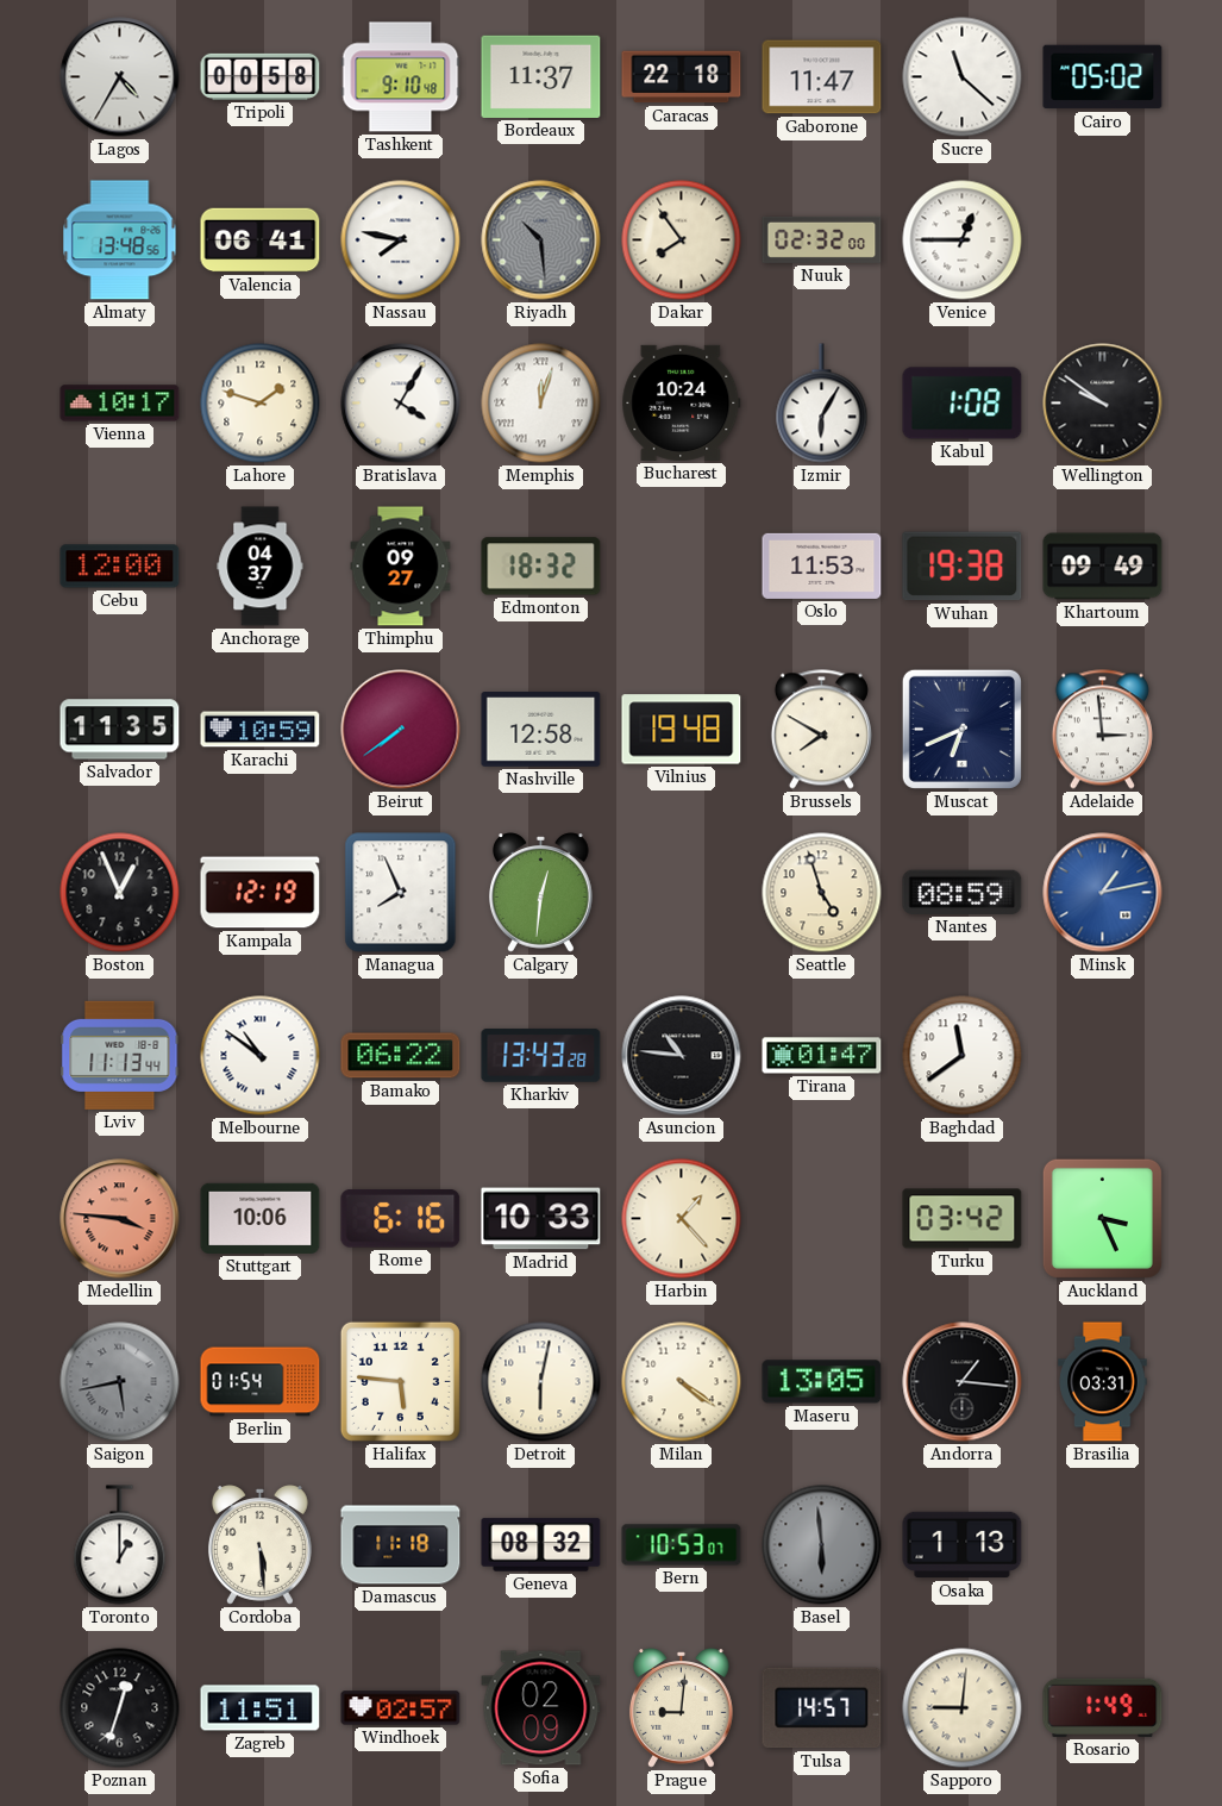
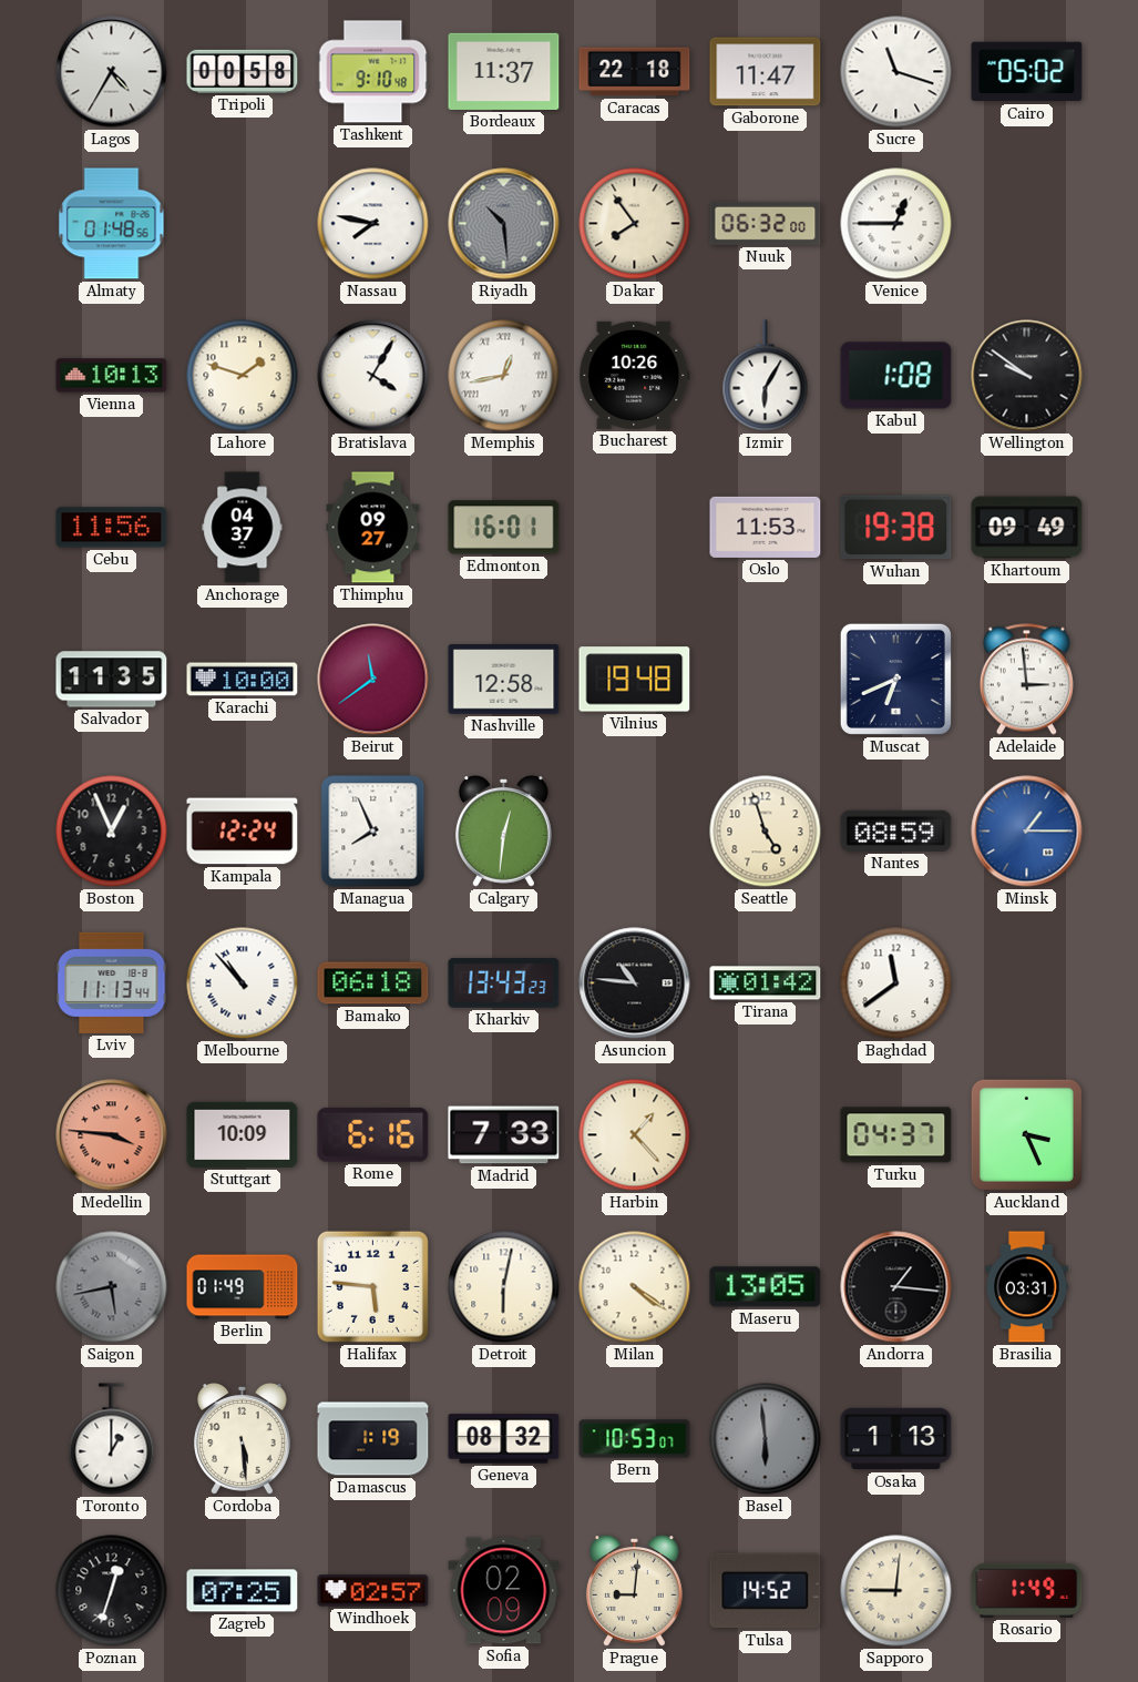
Sucre: 11:22 -> 11:18 (896, 72)
Almaty: 13:48 -> 01:48 (112, 224)
Valencia: 06:41 -> none (261, 240)
Nuuk: 02:32 -> 06:32 (766, 223)
Vienna: 10:17 -> 10:13 (112, 376)
Memphis: 12:03 -> 12:43 (504, 376)
Bucharest: 10:24 -> 10:26 (635, 375)
Cebu: 12:00 -> 11:56 (112, 528)
Edmonton: 18:32 -> 16:01 (504, 528)
Karachi: 10:59 -> 10:00 (243, 680)
Beirut: 7:39 -> 11:39 (373, 680)
Brussels: 7:50 -> none (821, 730)
Kampala: 12:19 -> 12:24 (243, 832)
Minsk: 1:13 -> 1:15 (1027, 832)
Melbourne: 10:51 -> 10:53 (243, 983)
Bamako: 06:22 -> 06:18 (373, 983)
Kharkiv: 13:43:28 -> 13:43:23 (504, 983)
Tirana: 01:47 -> 01:42 (766, 983)
Stuttgart: 10:06 -> 10:09 (243, 1134)
Madrid: 10:33 -> 7:33 (504, 1135)
Turku: 03:42 -> 04:37 (896, 1135)
Berlin: 01:54 -> 01:49 (243, 1287)
Damascus: 11:18 -> 1:19 (373, 1439)
Zagreb: 11:51 -> 07:25 (243, 1591)
Tulsa: 14:57 -> 14:52 (766, 1591)
